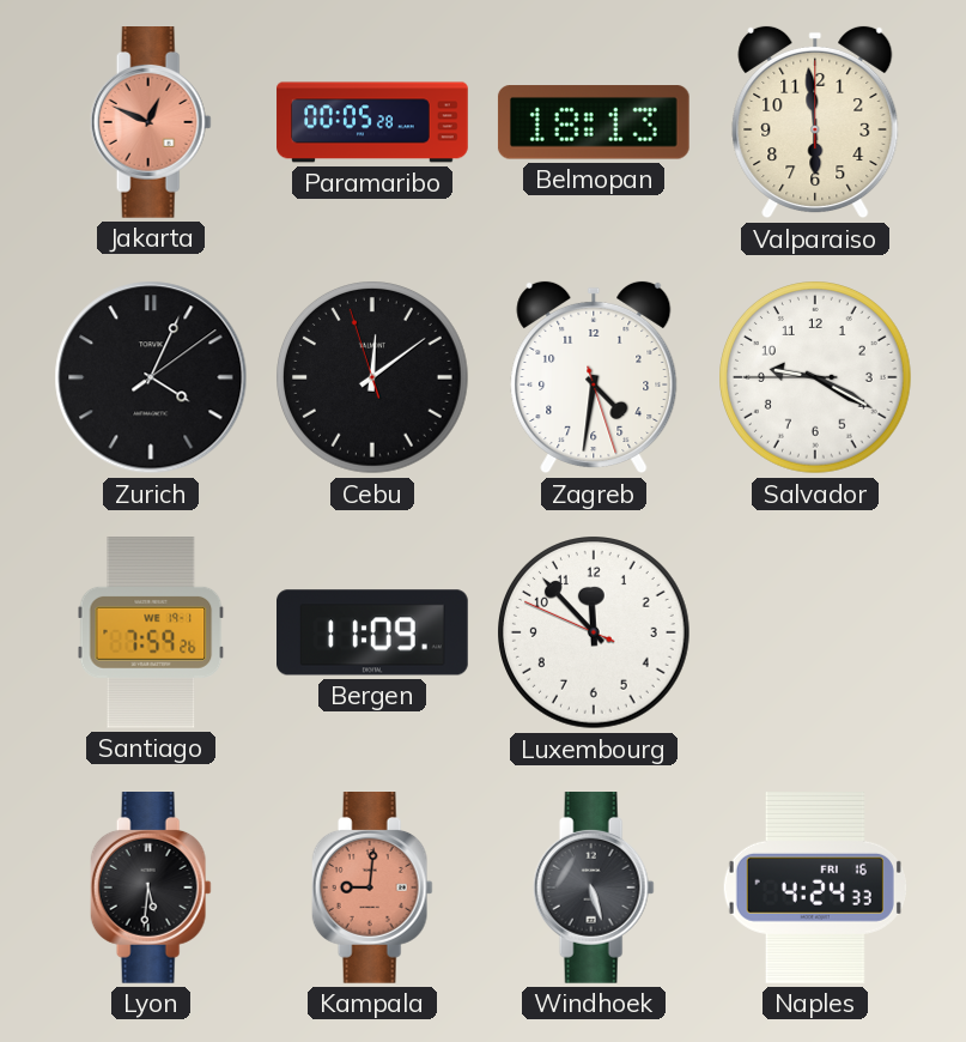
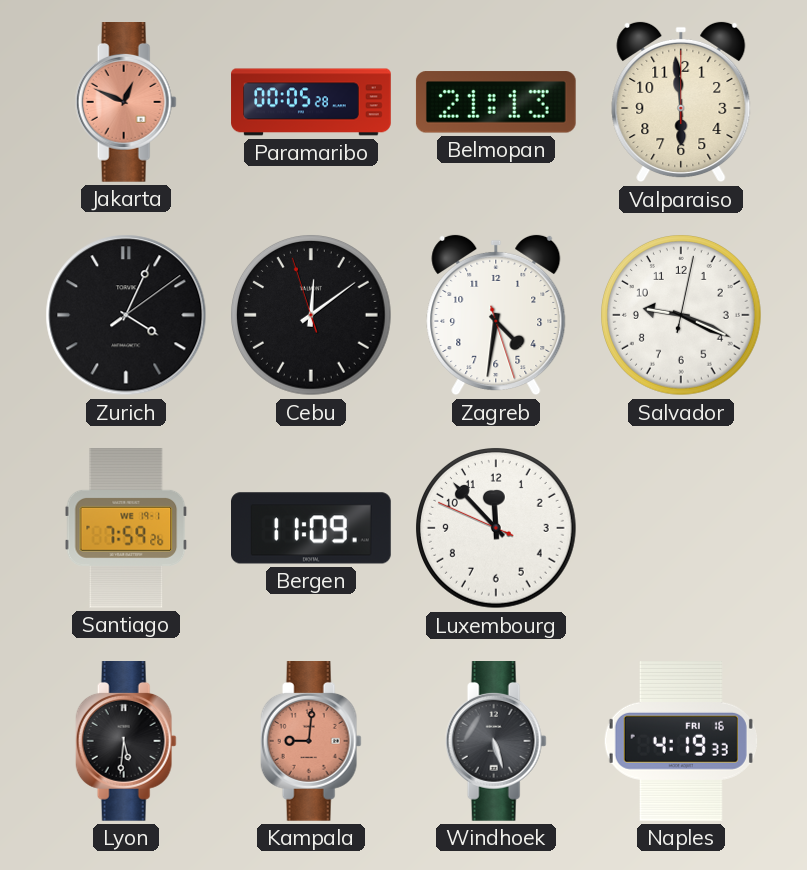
Belmopan: 18:13 -> 21:13 (496, 102)
Salvador: 9:19:45 -> 9:19:02 (682, 316)
Naples: 4:24 -> 4:19 (681, 741)
